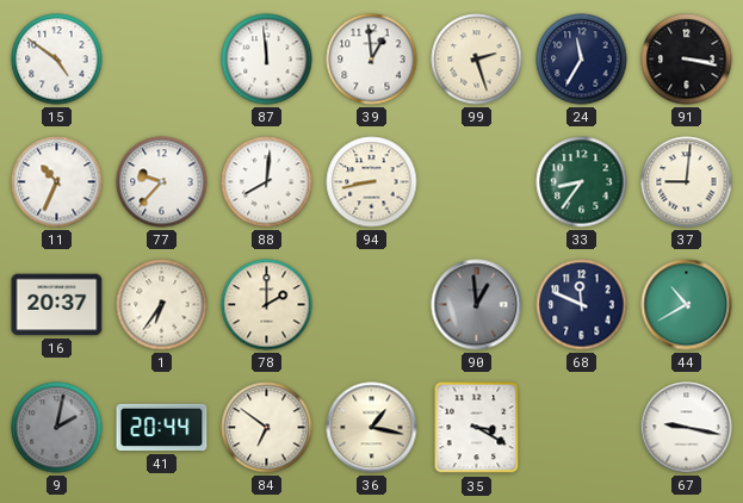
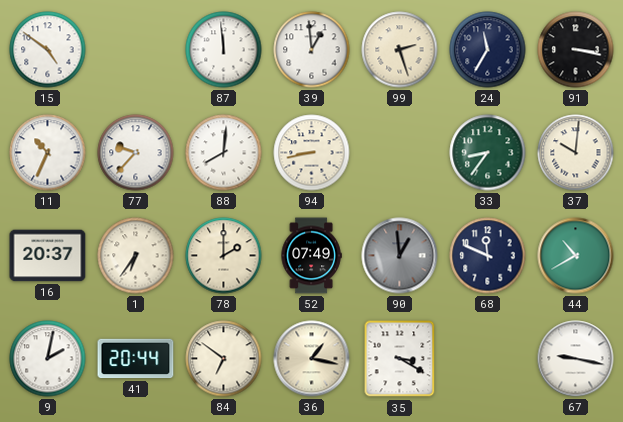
37: 9:01 -> 10:01 (576, 153)
52: none -> 07:49 (311, 256)
9 dial: grey -> white (48, 359)
